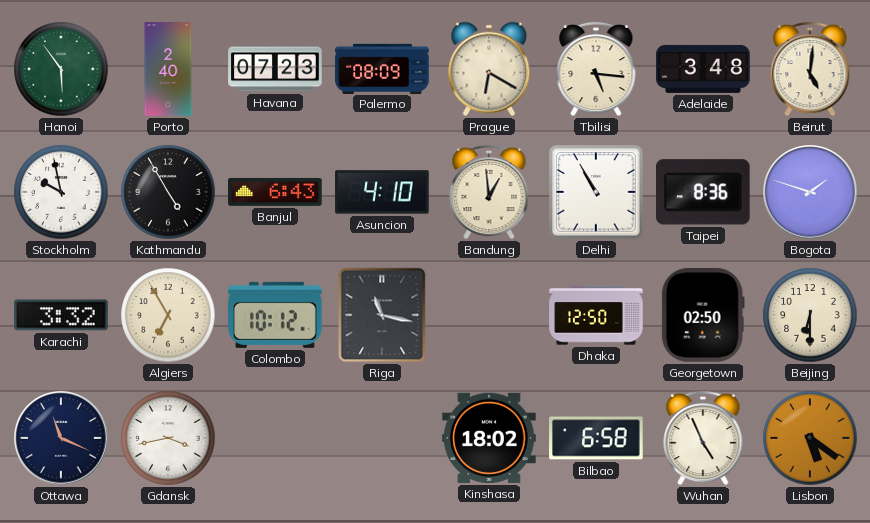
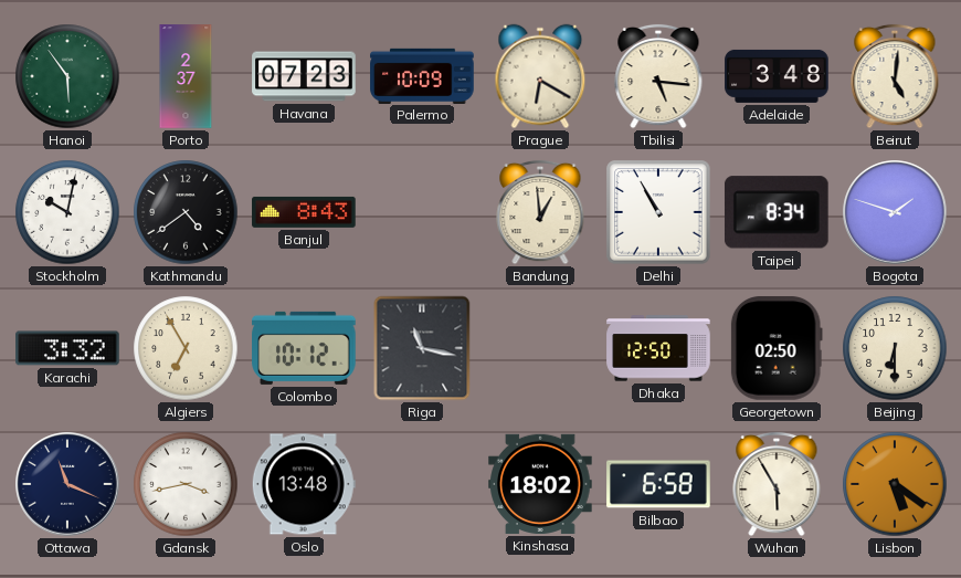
Porto: 2:40 -> 2:37 (186, 76)
Palermo: 08:09 -> 10:09 (422, 75)
Stockholm: 9:58 -> 10:02 (67, 212)
Kathmandu: 4:55 -> 4:39 (186, 212)
Banjul: 6:43 -> 8:43 (304, 212)
Asuncion: 4:10 -> none (382, 192)
Taipei: 8:36 -> 8:34 (777, 212)
Oslo: none -> 13:48 (304, 484)
Wuhan: 4:56 -> 5:55 (777, 484)
